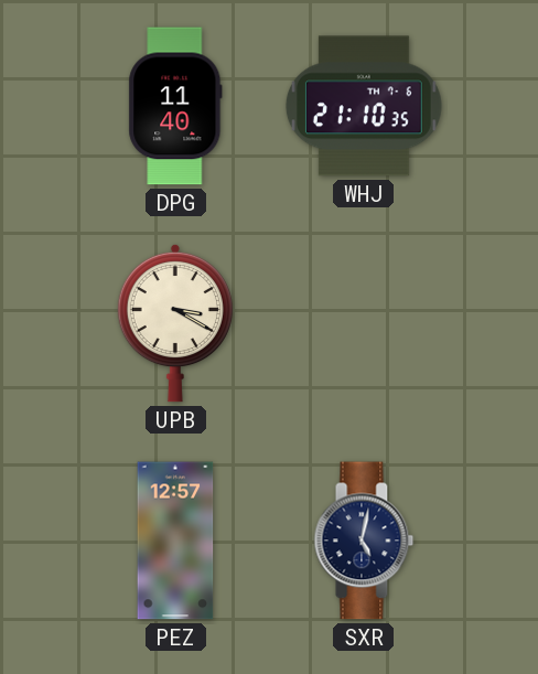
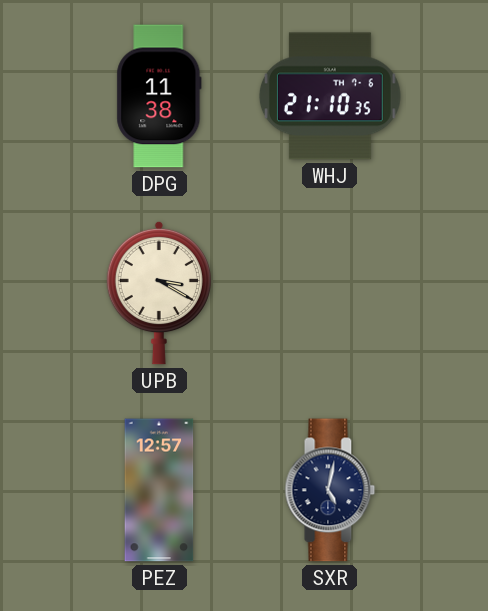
DPG: 11:40 -> 11:38 (159, 96)
